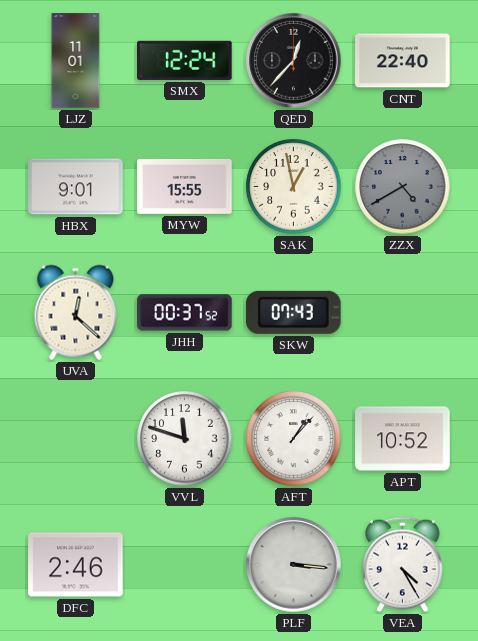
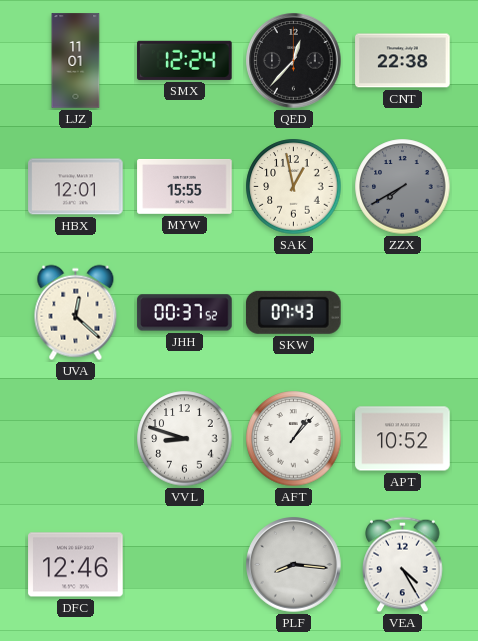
CNT: 22:40 -> 22:38 (403, 61)
HBX: 9:01 -> 12:01 (76, 187)
ZZX: 4:40 -> 7:40 (403, 187)
VVL: 11:48 -> 8:48 (185, 439)
DFC: 2:46 -> 12:46 (76, 565)
PLF: 3:16 -> 8:16 (294, 565)
